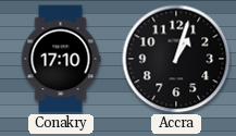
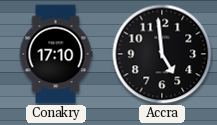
Accra: 1:03 -> 4:59 (162, 54)
